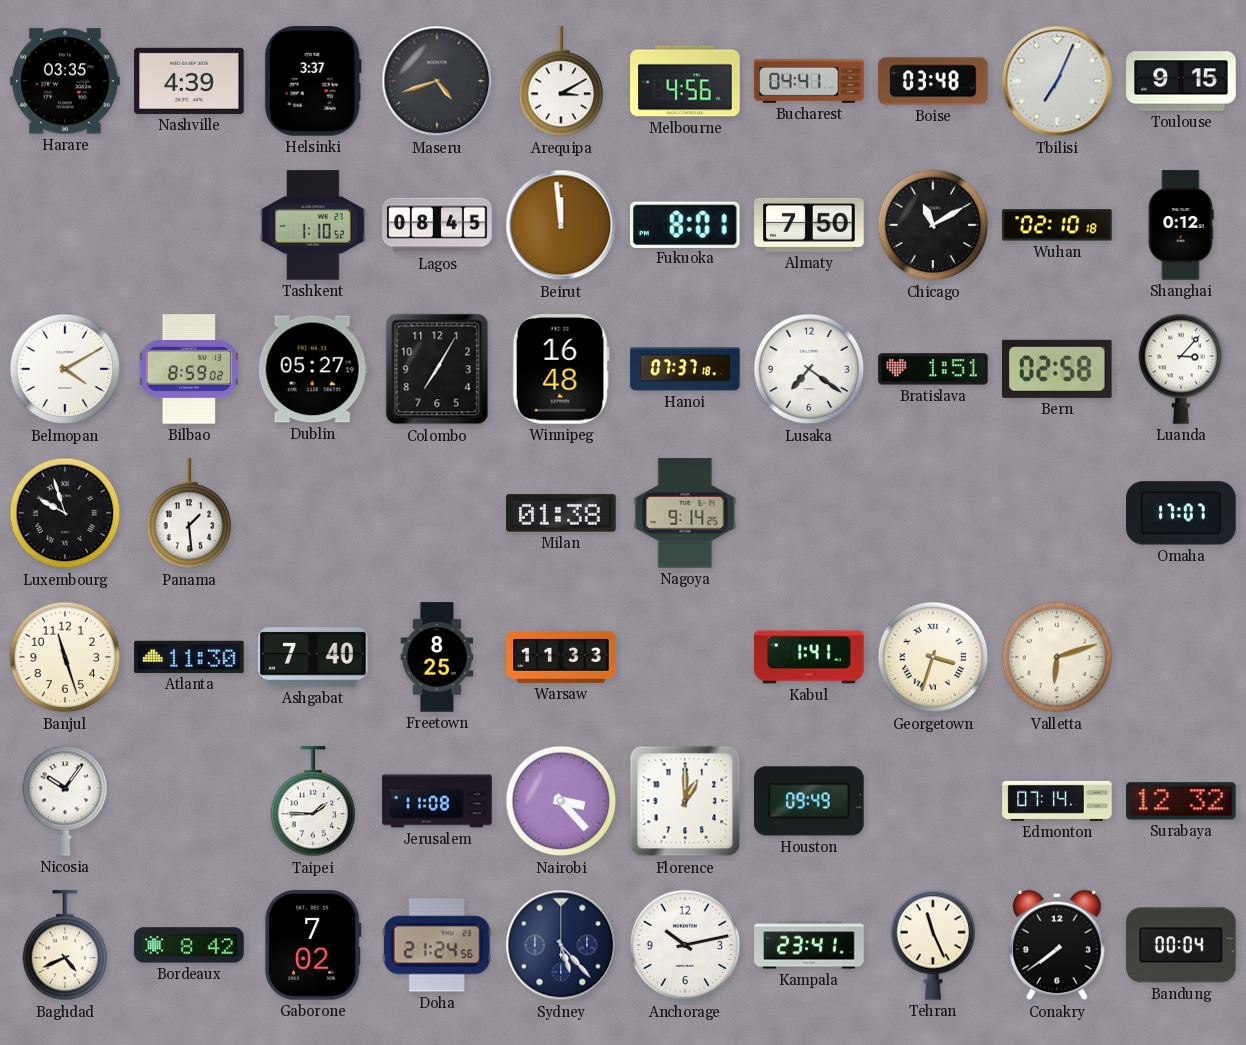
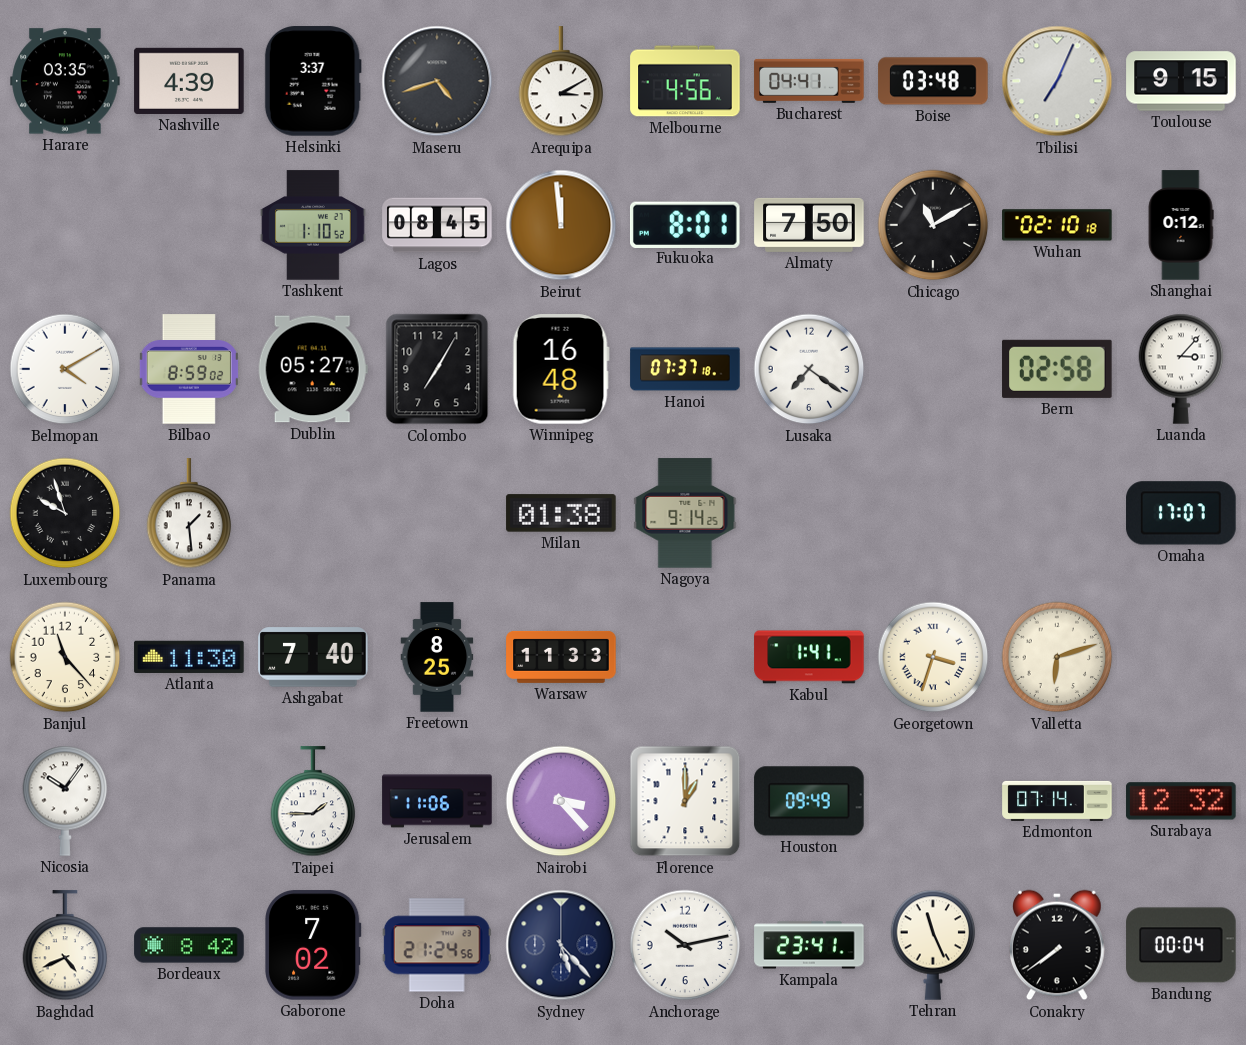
Bratislava: 1:51 -> none (933, 369)
Banjul: 11:27 -> 11:23 (65, 657)
Jerusalem: 11:08 -> 11:06 (437, 801)
